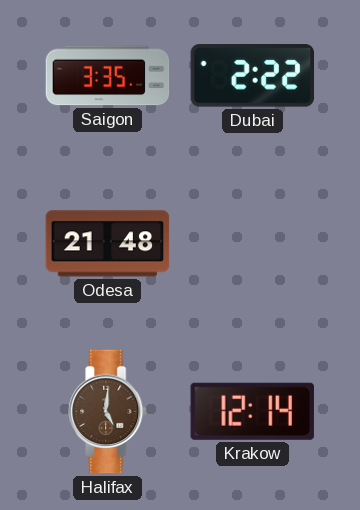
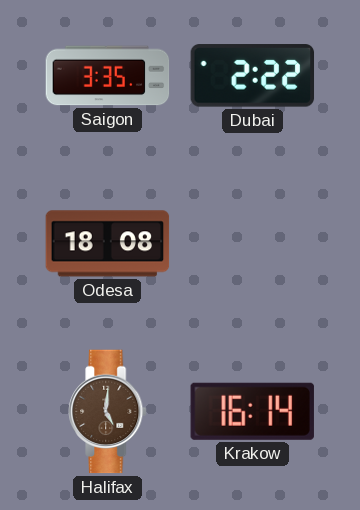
Odesa: 21:48 -> 18:08 (108, 244)
Krakow: 12:14 -> 16:14 (252, 411)
